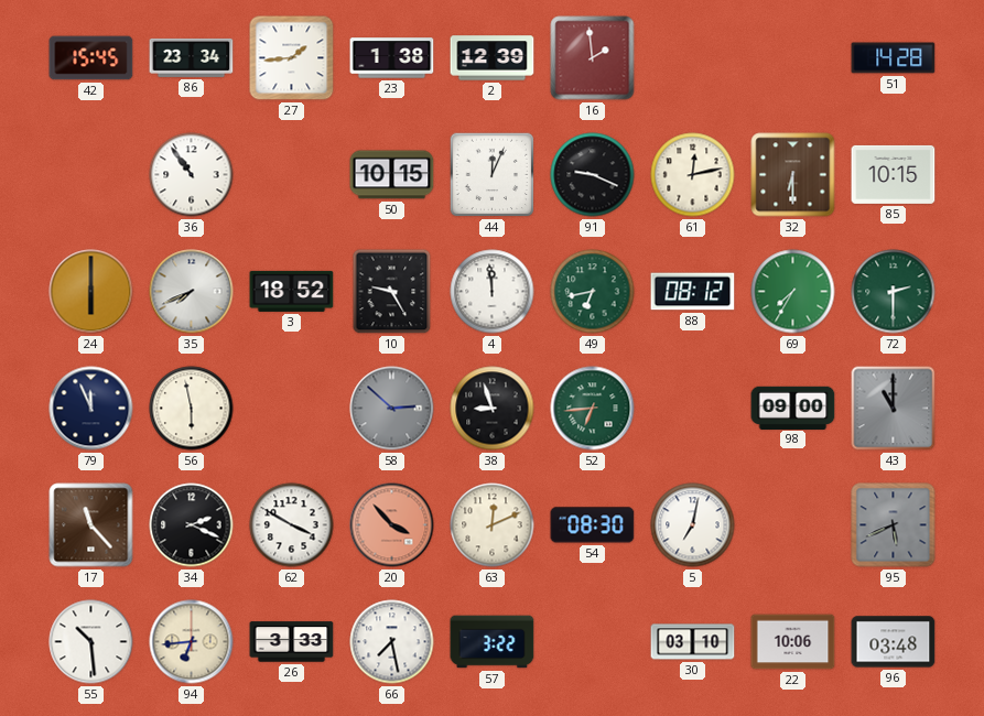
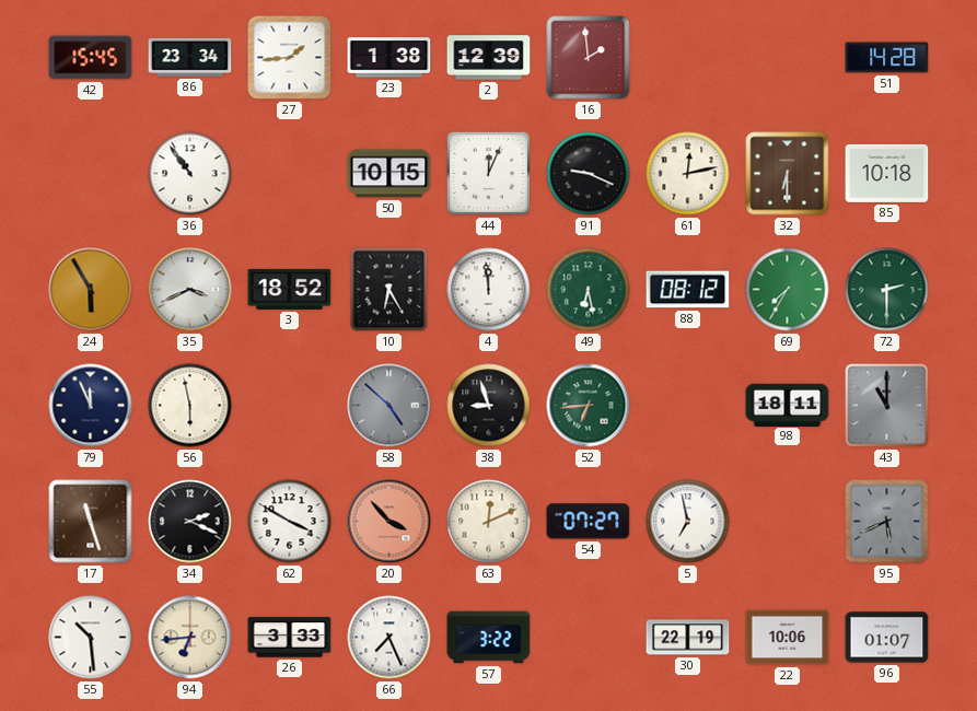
85: 10:15 -> 10:18 (887, 173)
24: 6:00 -> 5:55 (91, 290)
35: 7:41 -> 3:41 (190, 290)
10: 9:25 -> 6:25 (389, 290)
49: 6:43 -> 6:28 (589, 290)
58: 2:52 -> 4:52 (389, 406)
98: 09:00 -> 18:11 (788, 405)
17: 11:23 -> 11:27 (91, 522)
54: 08:30 -> 07:27 (589, 522)
5: 7:02 -> 6:58 (688, 522)
66: 7:28 -> 7:26 (389, 638)
30: 03:10 -> 22:19 (688, 638)
96: 03:48 -> 01:07 (887, 638)
